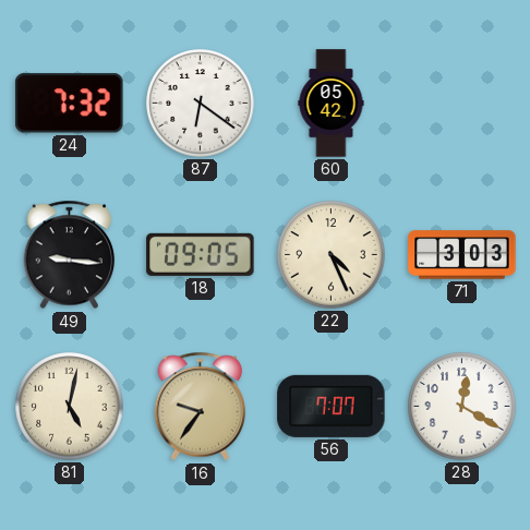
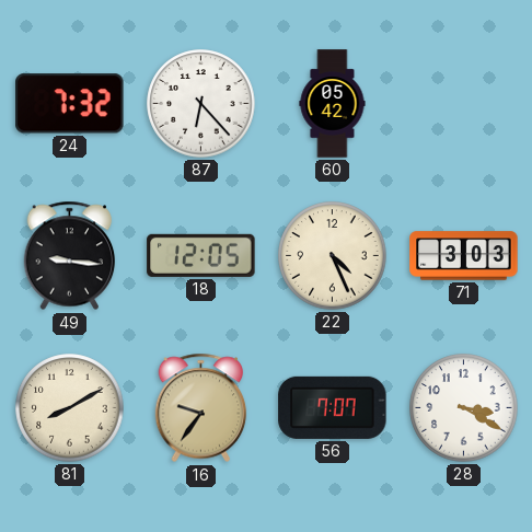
87: 6:21 -> 6:23 (201, 104)
18: 09:05 -> 12:05 (201, 255)
81: 5:02 -> 8:10 (70, 408)
28: 12:20 -> 3:20 (464, 408)
